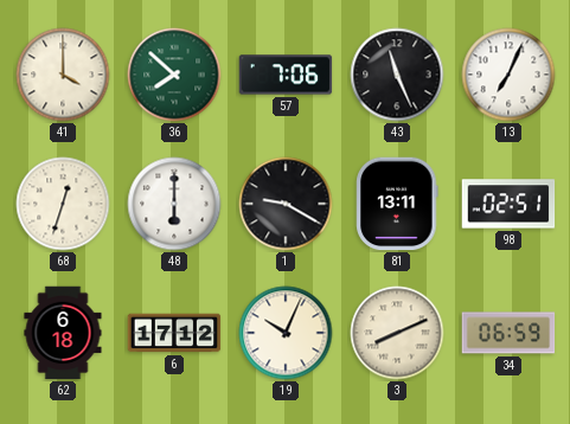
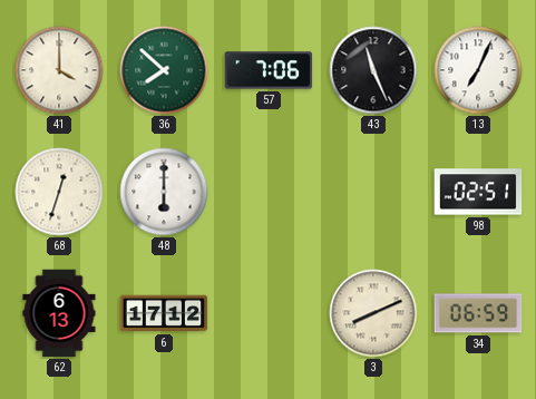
1: 9:20 -> none (286, 204)
81: 13:11 -> none (397, 204)
62: 6:18 -> 6:13 (59, 313)
19: 10:04 -> none (286, 333)
